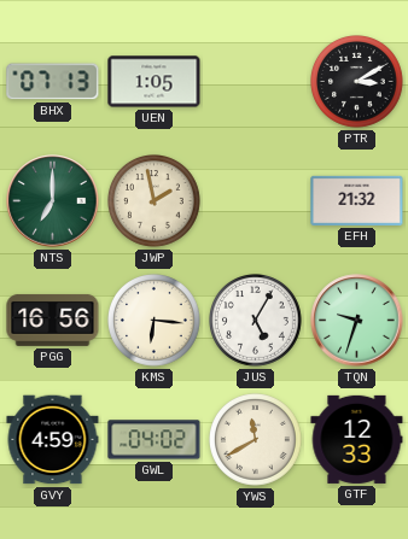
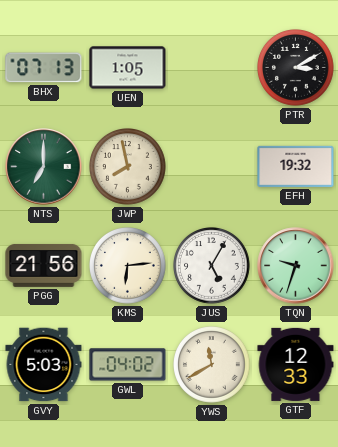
JWP: 1:58 -> 7:58 (128, 167)
EFH: 21:32 -> 19:32 (296, 166)
PGG: 16:56 -> 21:56 (44, 265)
KMS: 6:16 -> 6:14 (128, 266)
GVY: 4:59 -> 5:03 (44, 365)
